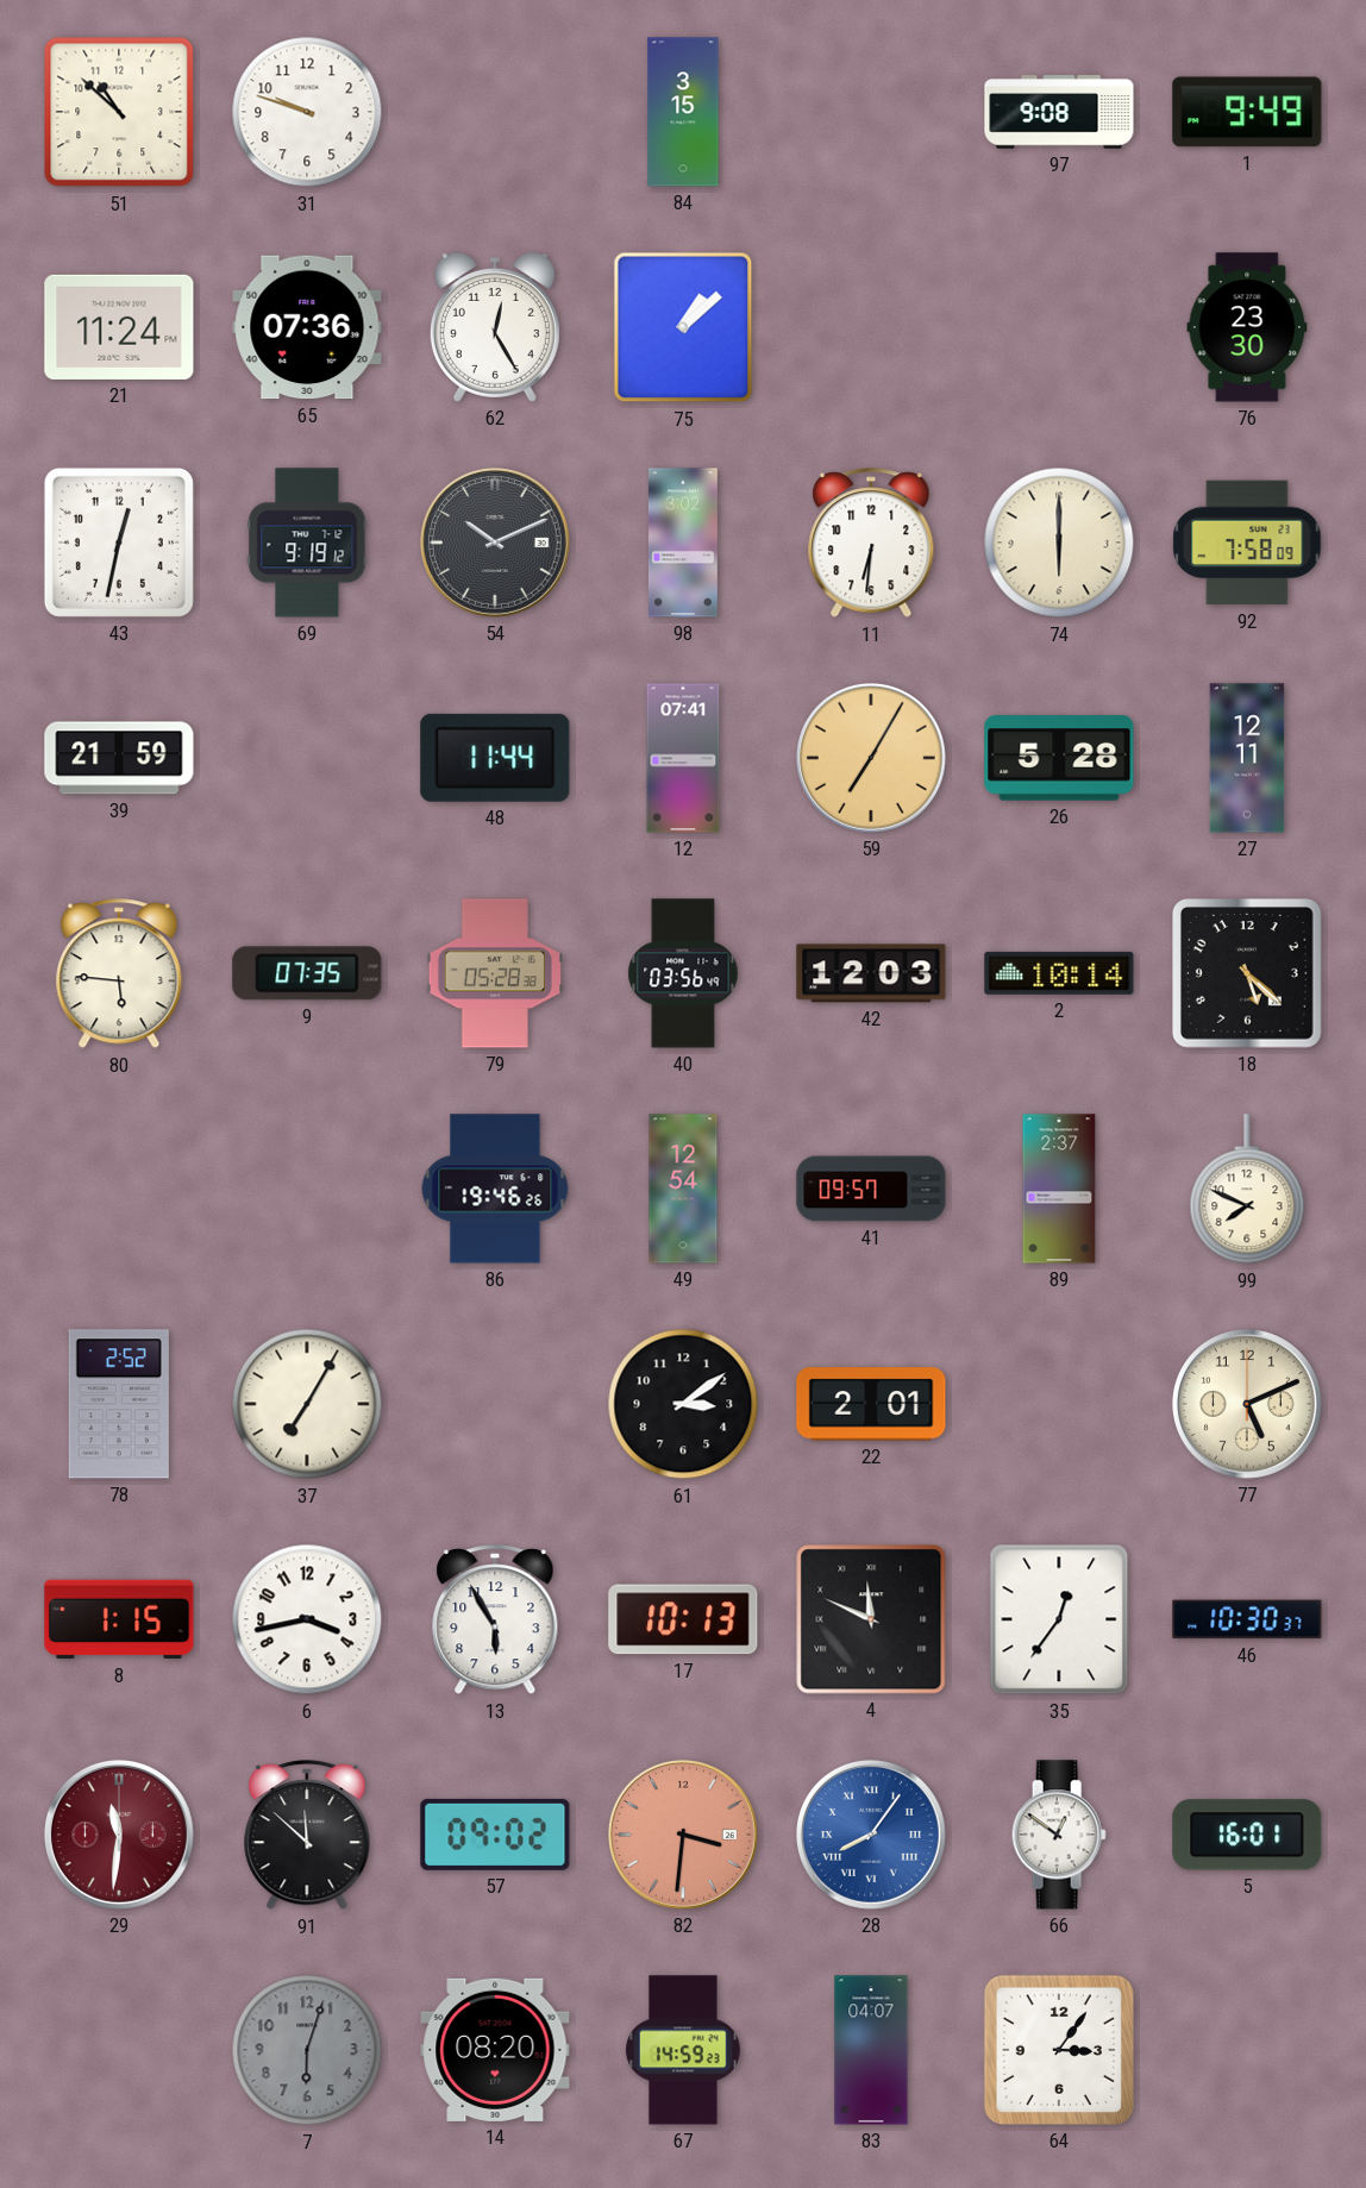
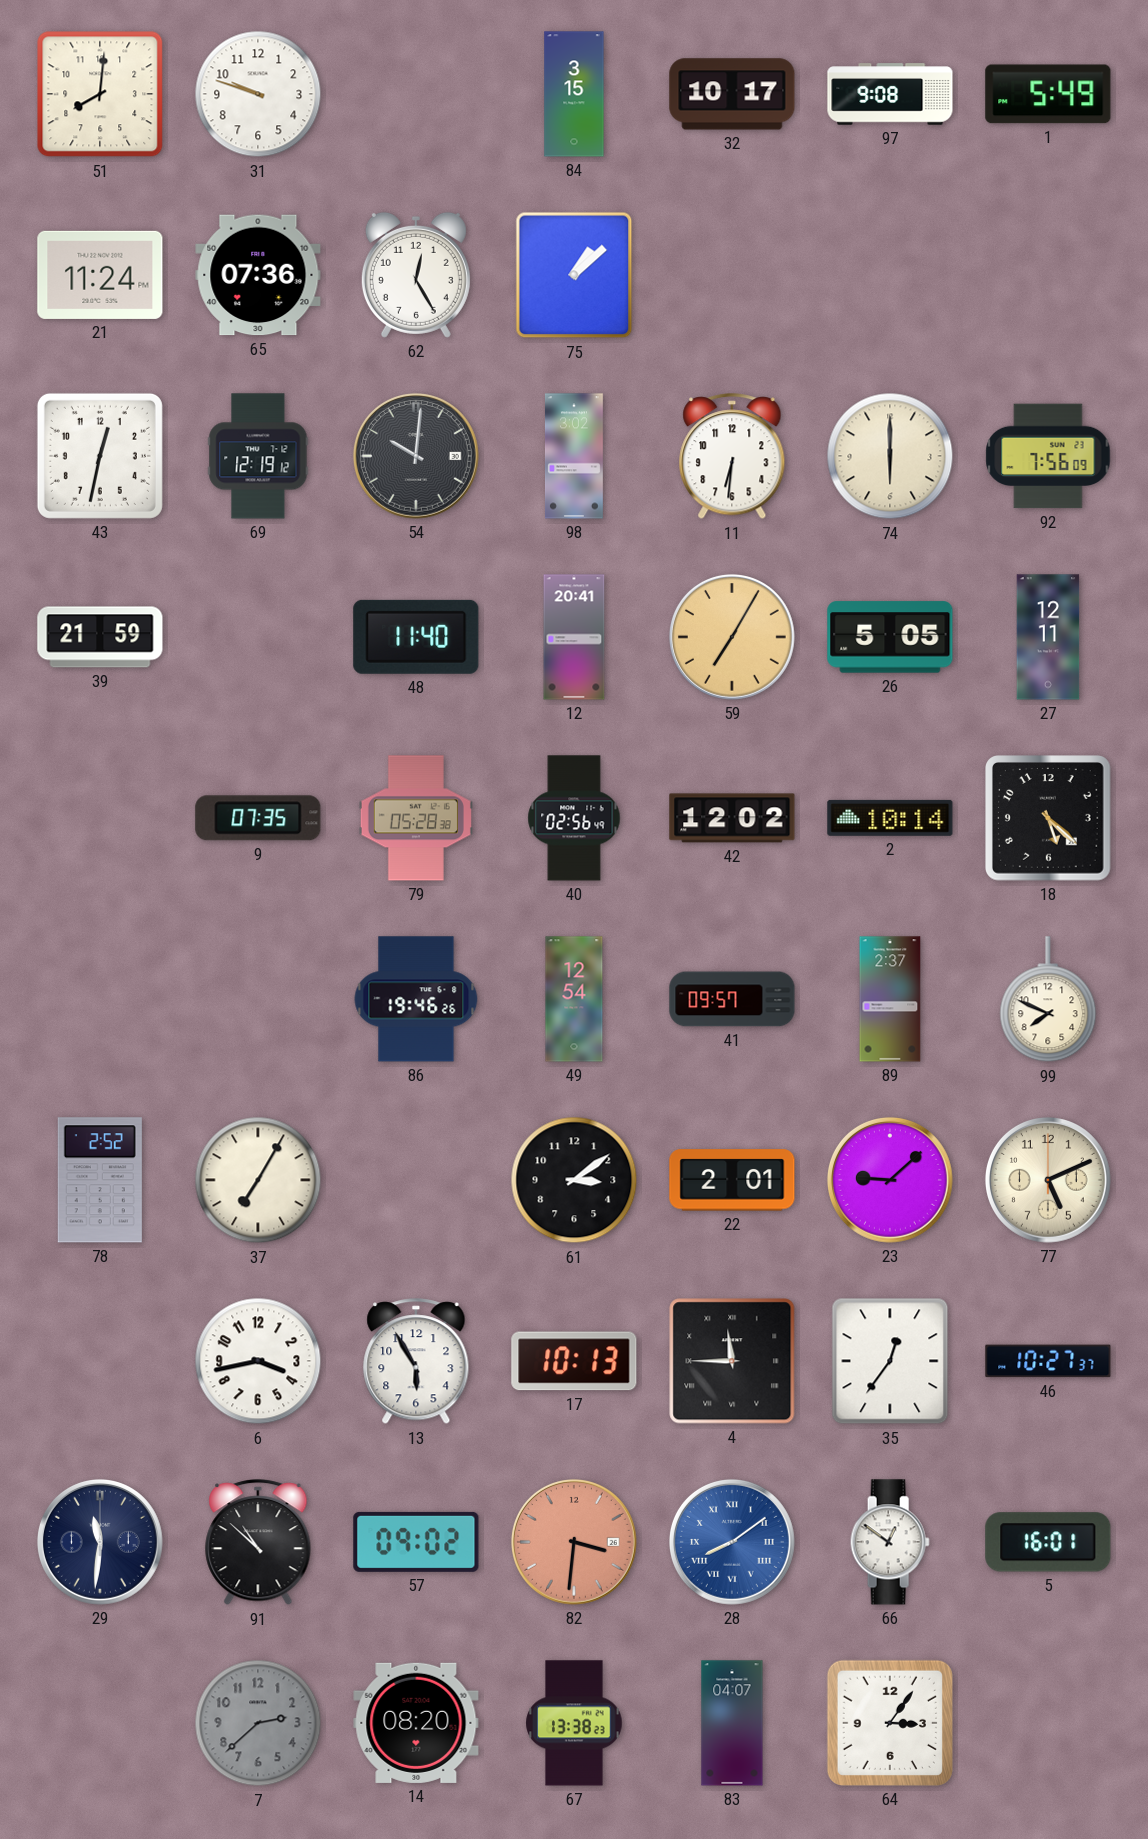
51: 10:52 -> 8:01 (100, 94)
32: none -> 10:17 (732, 94)
1: 9:49 -> 5:49 (1048, 94)
76: 23:30 -> none (1247, 327)
69: 9:19 -> 12:19 (258, 456)
54: 10:11 -> 10:01 (416, 456)
92: 7:58 -> 7:56 (1048, 456)
48: 11:44 -> 11:40 (416, 637)
12: 07:41 -> 20:41 (574, 637)
26: 5:28 -> 5:05 (890, 637)
80: 5:46 -> none (119, 974)
40: 03:56 -> 02:56 (574, 818)
42: 12:03 -> 12:02 (732, 818)
23: none -> 9:08 (890, 1180)
8: 1:15 -> none (119, 1619)
4: 11:49 -> 11:45 (732, 1361)
46: 10:30 -> 10:27 (1048, 1361)
29 dial: burgundy -> navy (100, 1542)
91: 11:52 -> 10:52 (258, 1543)
28: 8:06 -> 8:09 (732, 1542)
7: 6:03 -> 2:38 (258, 1723)
67: 14:59 -> 13:38 (574, 1723)
